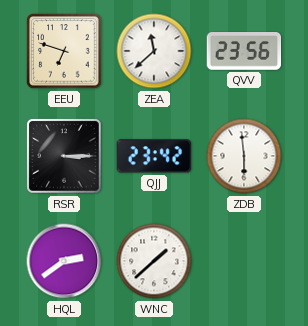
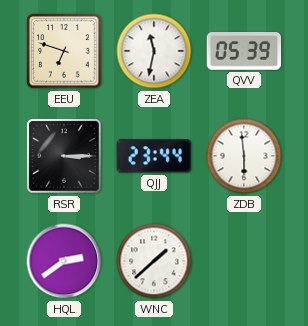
ZEA: 11:38 -> 11:32 (154, 51)
QVV: 23:56 -> 05:39 (244, 52)
QJJ: 23:42 -> 23:44 (153, 156)
